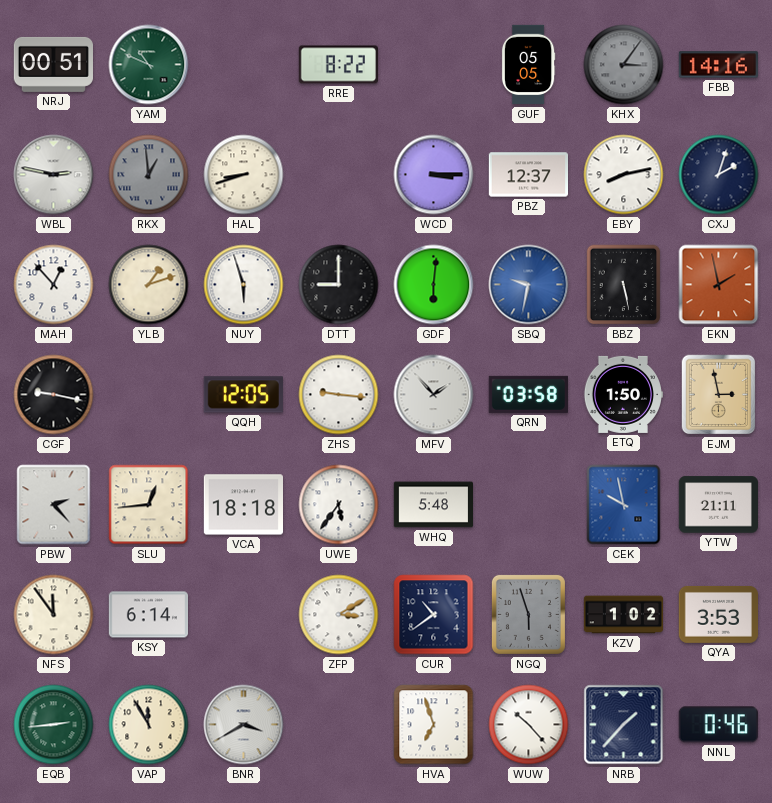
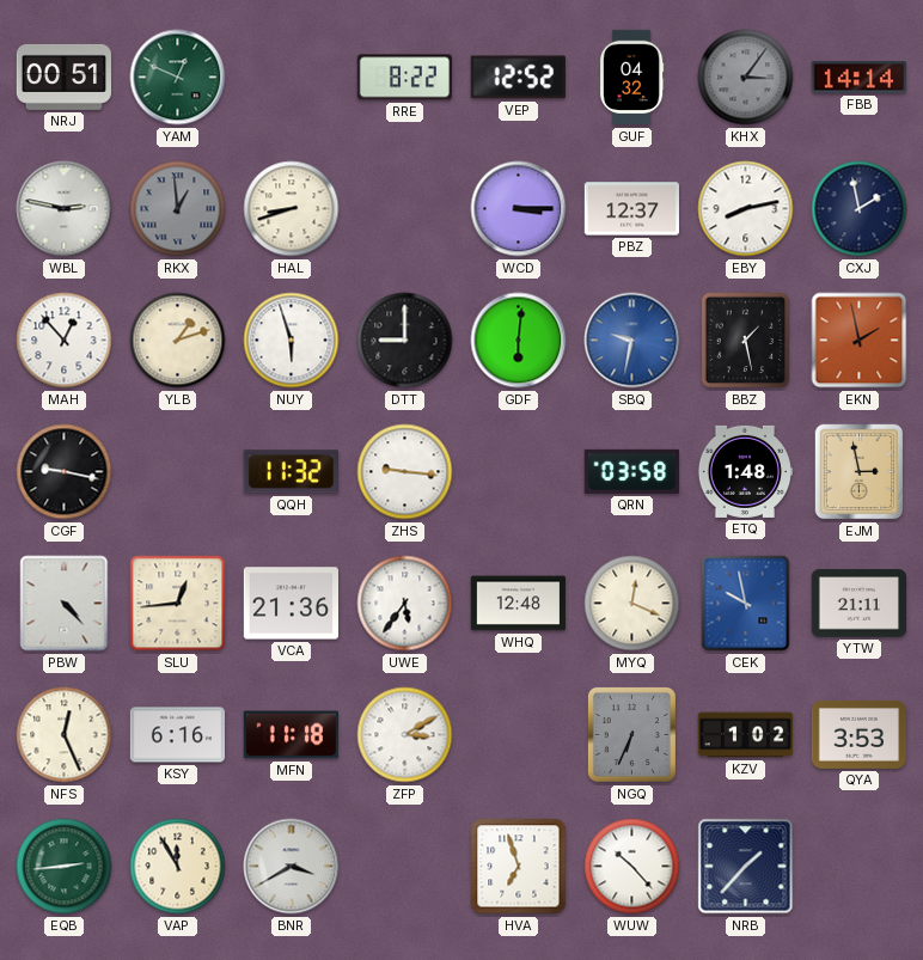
YAM: 10:49 -> 12:49 (178, 78)
VEP: none -> 12:52 (518, 78)
GUF: 05:05 -> 04:32 (631, 78)
FBB: 14:16 -> 14:14 (858, 78)
CXJ: 2:03 -> 1:58 (860, 209)
BBZ: 5:28 -> 1:28 (746, 341)
QQH: 12:05 -> 11:32 (291, 472)
MFV: 1:53 -> none (434, 395)
ETQ: 1:50 -> 1:48 (744, 471)
PBW: 2:23 -> 4:23 (65, 604)
VCA: 18:18 -> 21:36 (291, 604)
WHQ: 5:48 -> 12:48 (518, 604)
MYQ: none -> 12:19 (632, 604)
NFS: 11:54 -> 12:26 (65, 735)
KSY: 6:14 -> 6:16 (177, 735)
MFN: none -> 11:18 (291, 735)
CUR: 10:39 -> none (434, 615)
NGQ: 5:57 -> 6:34 (631, 734)
NNL: 0:46 -> none (718, 725)
